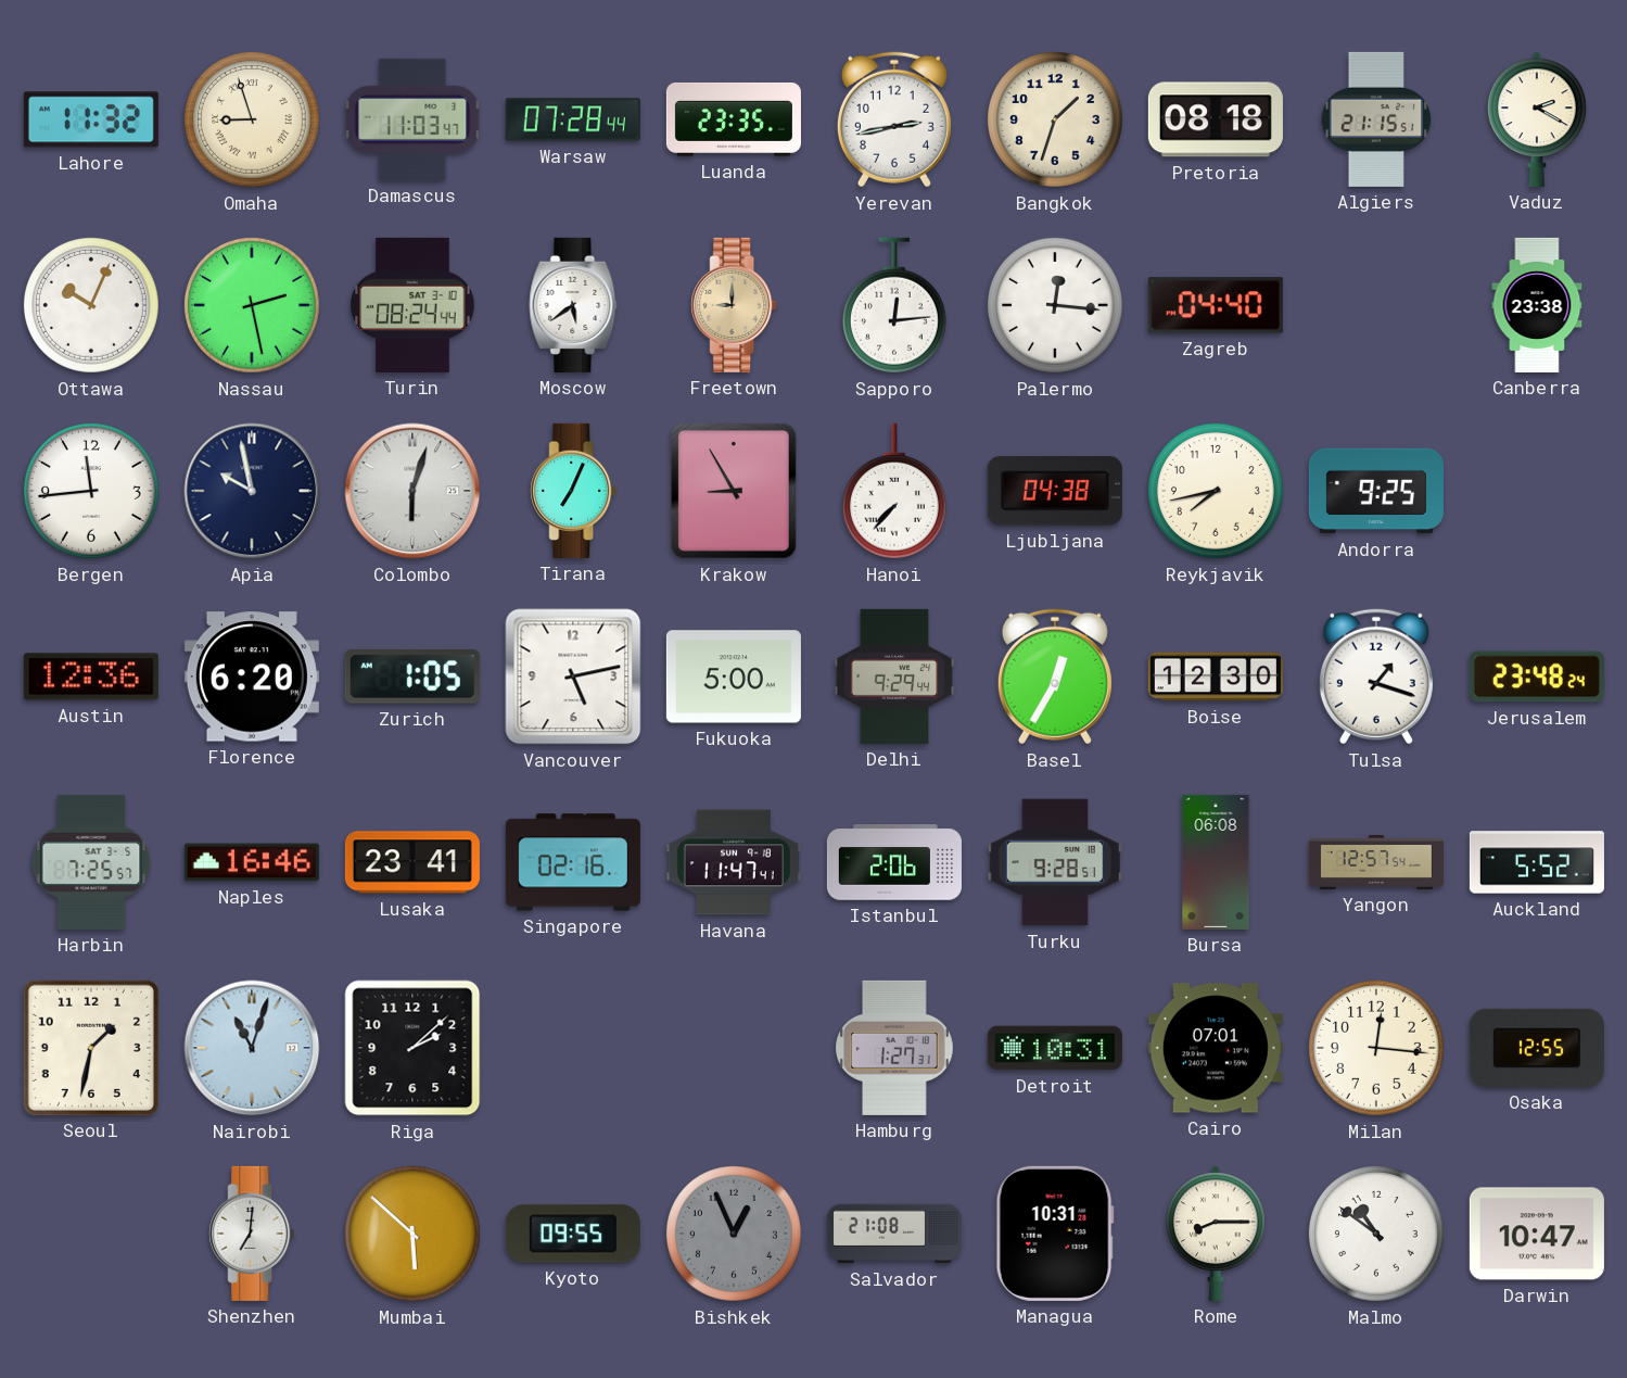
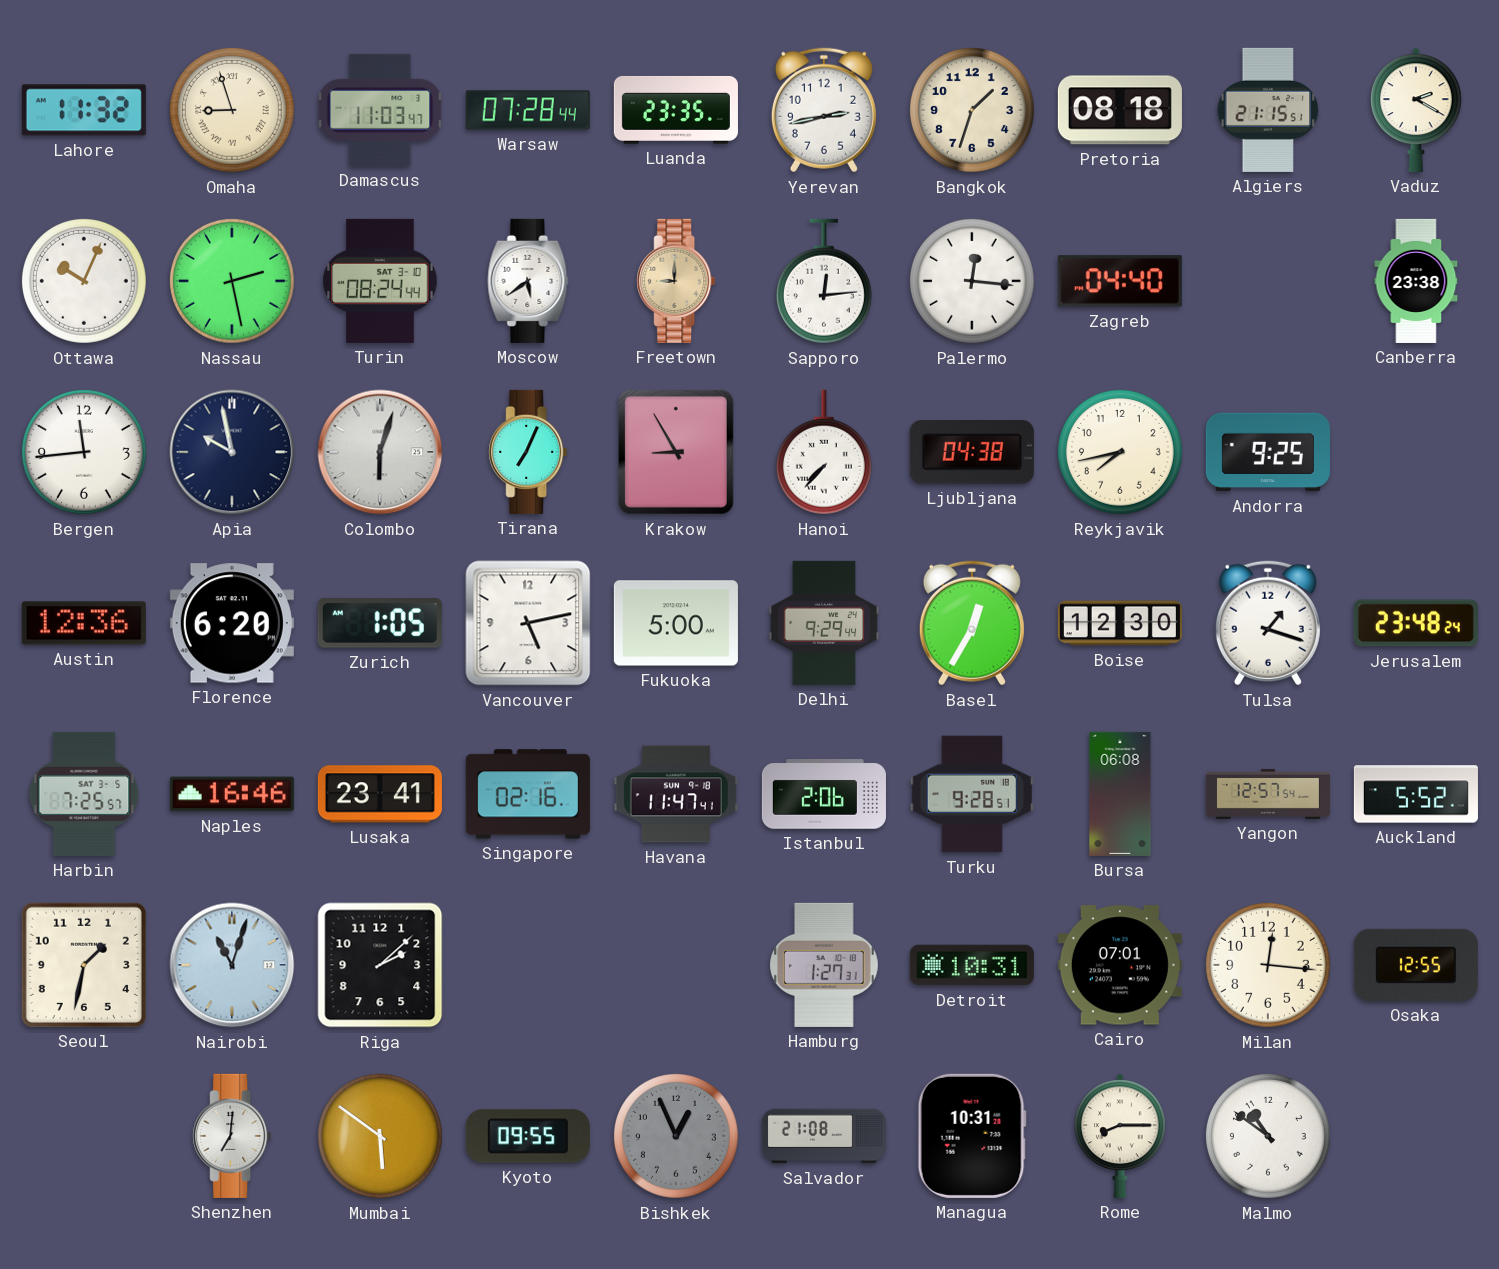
Mumbai: 5:52 -> 5:51 (380, 1136)
Darwin: 10:47 -> none (1537, 1234)
